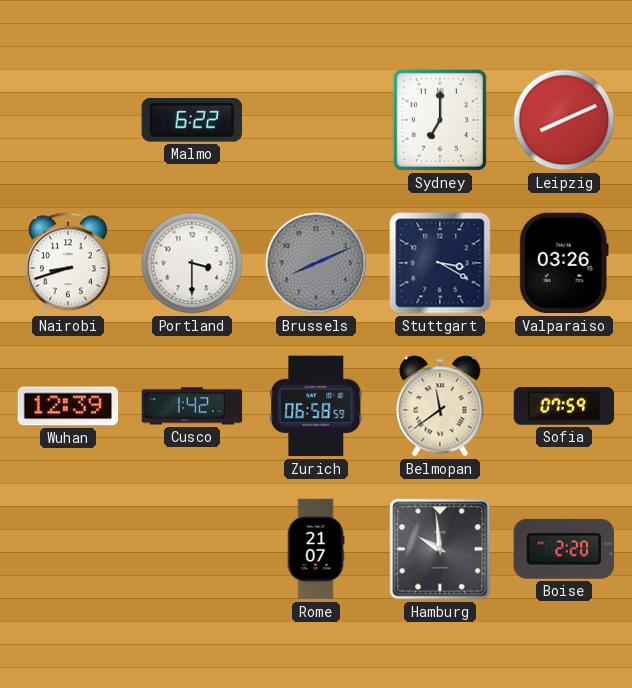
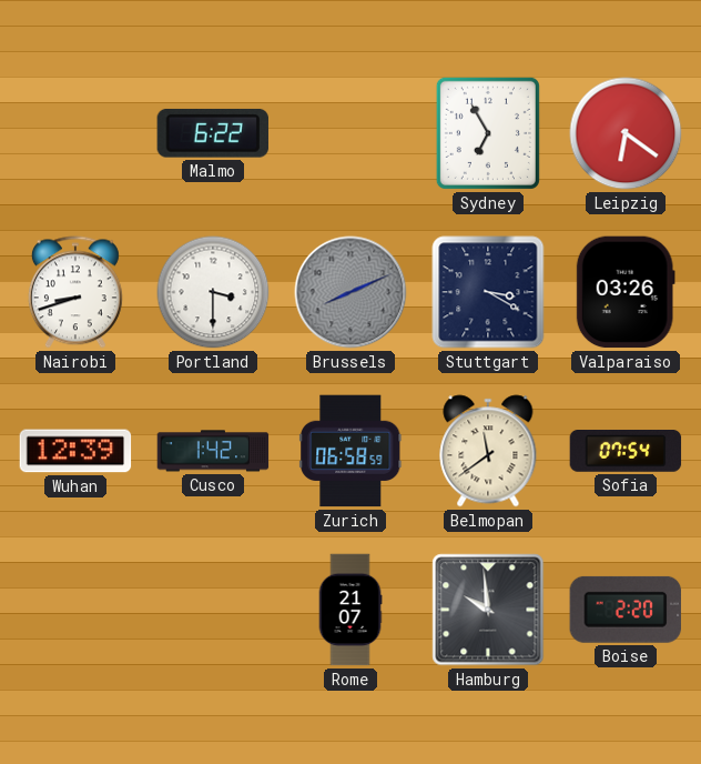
Sydney: 7:00 -> 6:55 (488, 133)
Leipzig: 8:11 -> 6:21 (626, 133)
Sofia: 07:59 -> 07:54 (626, 452)
